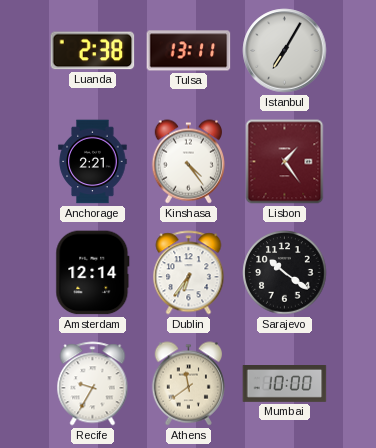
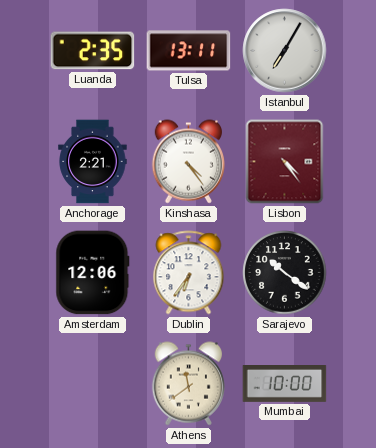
Luanda: 2:38 -> 2:35 (93, 51)
Lisbon: 1:24 -> 4:24 (285, 162)
Amsterdam: 12:14 -> 12:06 (93, 273)
Recife: 9:35 -> none (93, 384)
